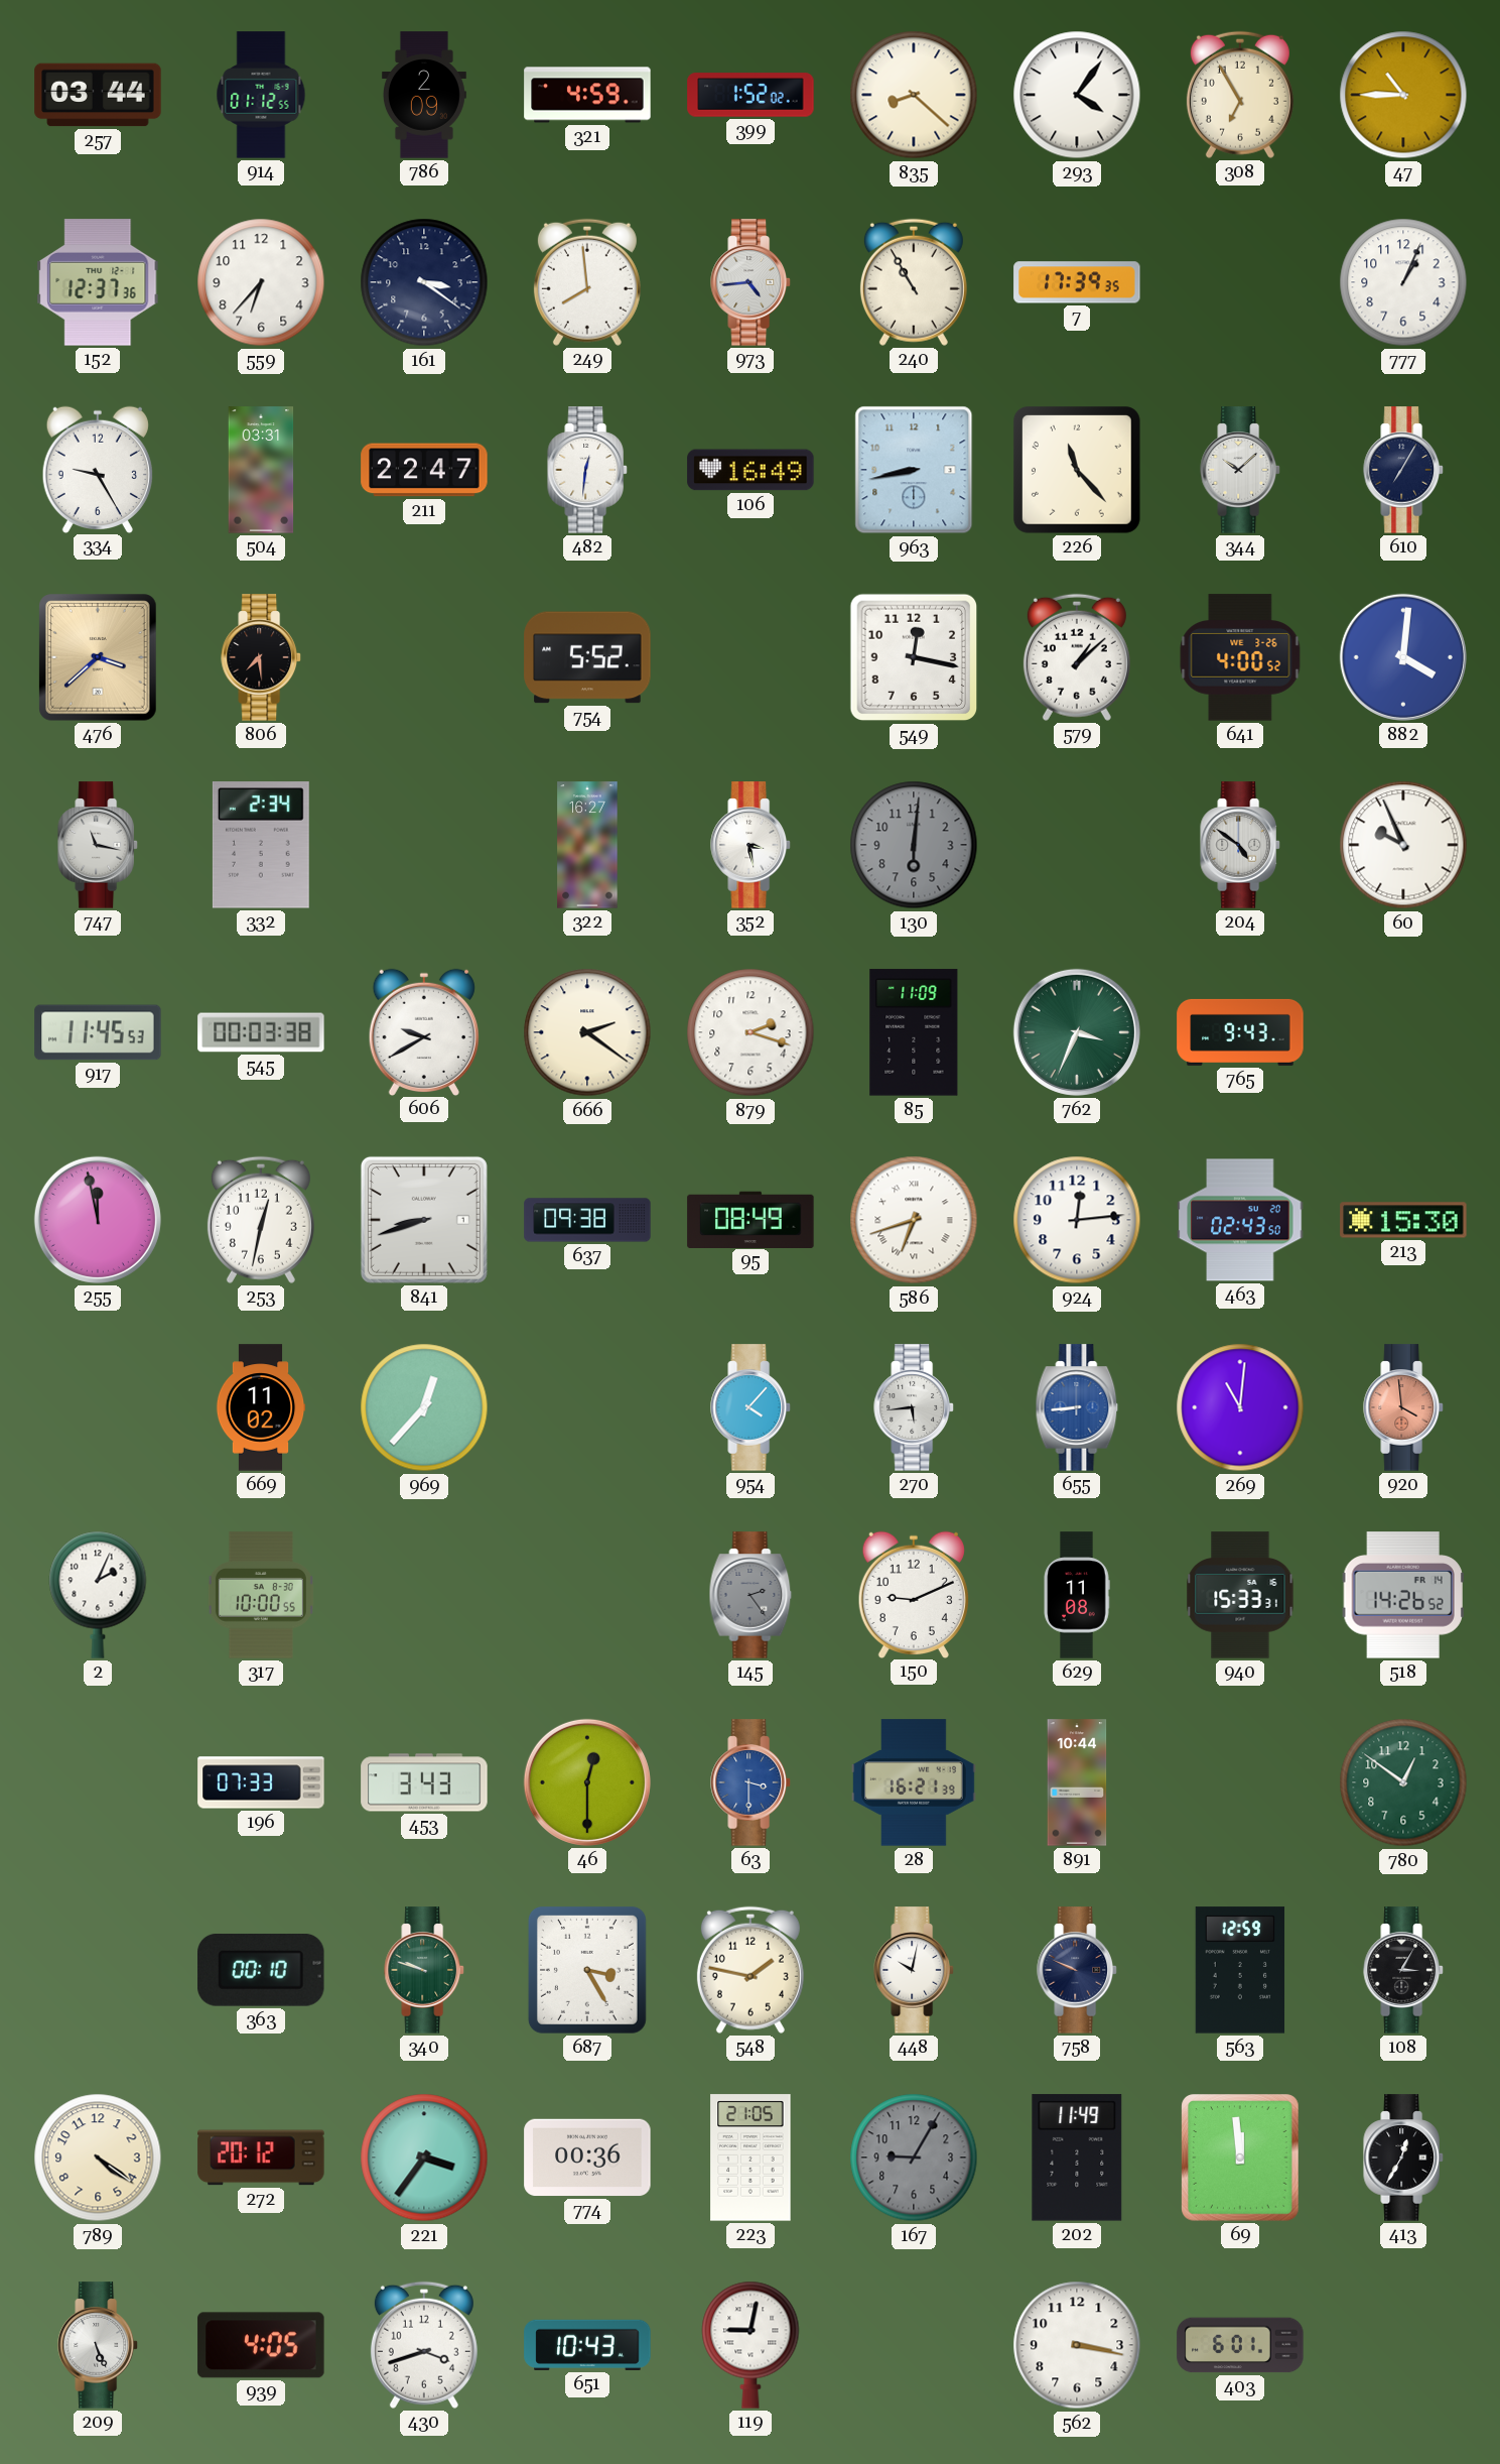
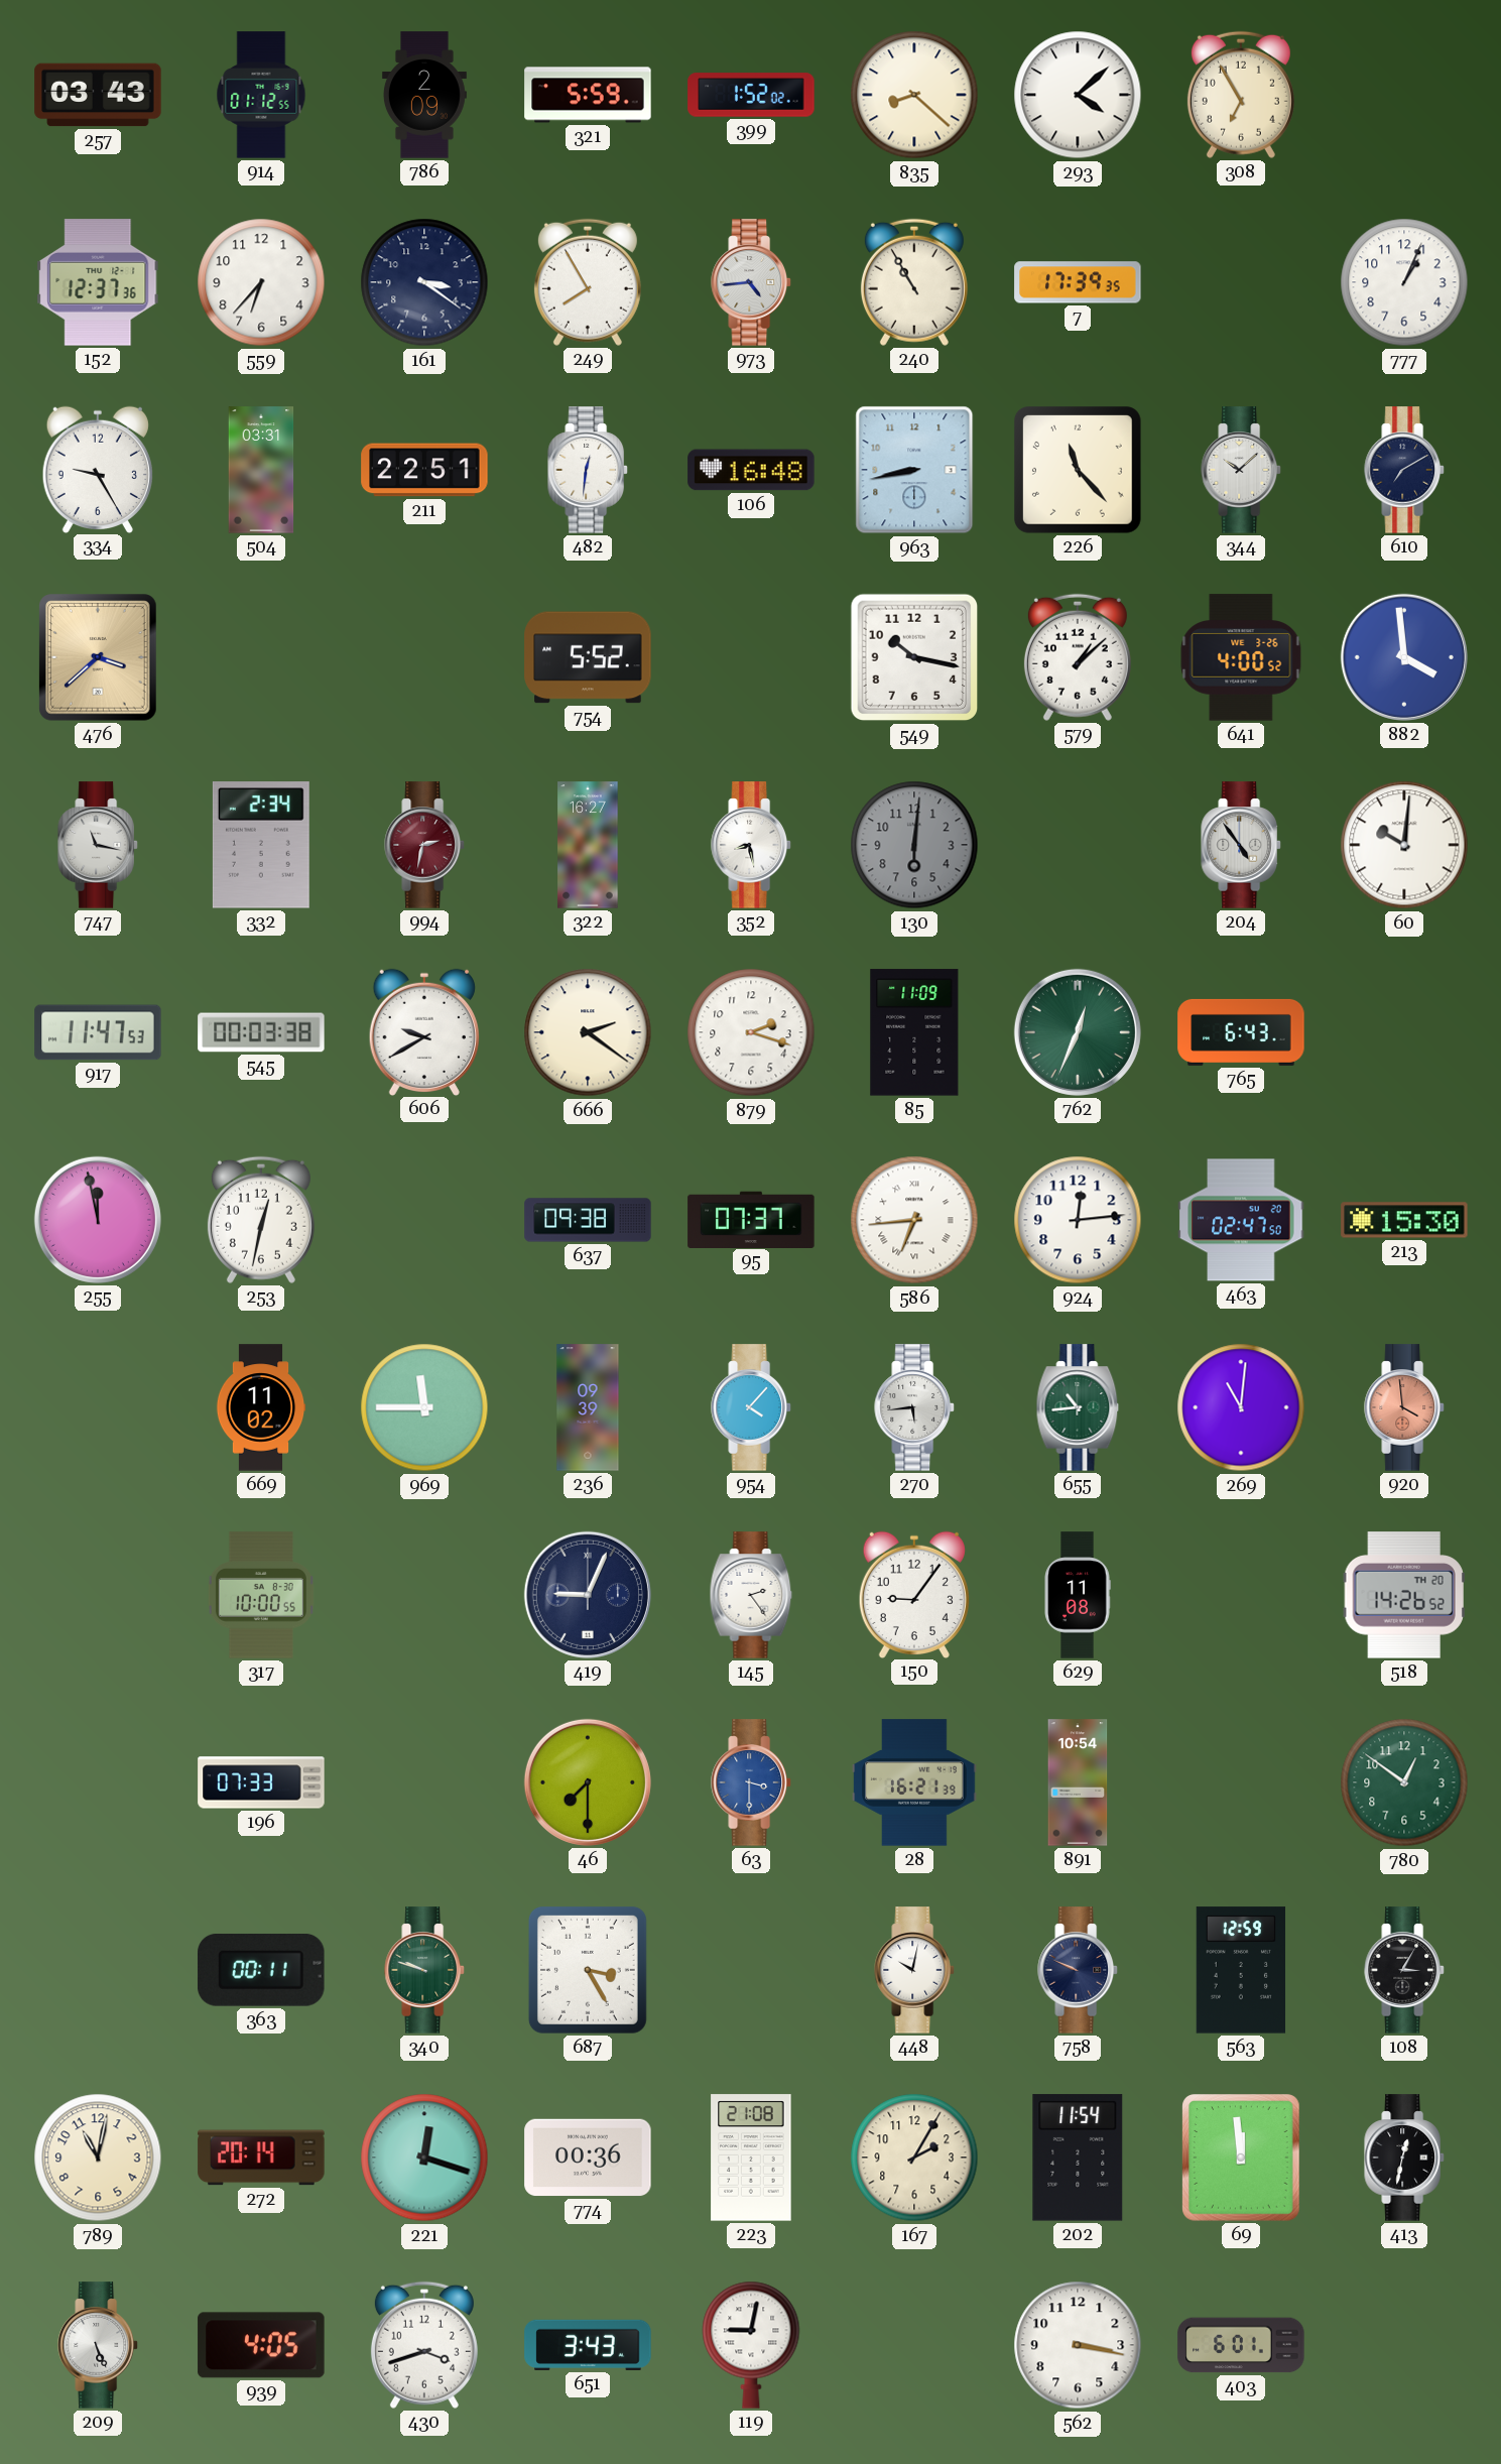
257: 03:44 -> 03:43 (98, 95)
321: 4:59 -> 5:59 (588, 95)
293: 4:06 -> 4:08 (1078, 95)
47: 10:45 -> none (1403, 95)
249: 7:59 -> 7:55 (588, 282)
211: 22:47 -> 22:51 (424, 470)
106: 16:49 -> 16:48 (751, 470)
610: 7:05 -> 7:10 (1404, 470)
806: 7:29 -> none (261, 657)
549: 12:17 -> 10:17 (914, 657)
882: 4:01 -> 3:59 (1404, 657)
994: none -> 2:32 (424, 845)
352: 3:28 -> 8:28 (751, 845)
204: 4:51 -> 4:54 (1241, 845)
60: 9:56 -> 10:01 (1404, 845)
917: 11:45 -> 11:47 (98, 1032)
762: 3:34 -> 12:34 (1078, 1032)
765: 9:43 -> 6:43 (1241, 1032)
841: 8:42 -> none (424, 1220)
95: 08:49 -> 07:37 (751, 1219)
586: 6:42 -> 6:44 (914, 1220)
463: 02:43 -> 02:47 (1241, 1220)
969: 12:37 -> 11:45 (424, 1407)
236: none -> 09:39 (588, 1407)
655: 8:44 -> 10:44 (1078, 1407)
655 dial: blue -> green (1078, 1407)
2: 2:04 -> none (98, 1595)
419: none -> 9:04 (588, 1595)
145 dial: grey -> white (751, 1595)
150: 9:11 -> 9:06 (914, 1594)
940: 15:33 -> none (1240, 1595)
518 date: FR 14 -> TH 20 (1404, 1595)
453: 3:43 -> none (424, 1782)
46: 12:30 -> 7:30 (588, 1782)
891: 10:44 -> 10:54 (1078, 1782)
363: 00:10 -> 00:11 (261, 1970)
548: 1:47 -> none (751, 1970)
789: 4:21 -> 11:02 (98, 2158)
272: 20:12 -> 20:14 (261, 2158)
221: 3:36 -> 12:18 (424, 2158)
223: 21:05 -> 21:08 (751, 2158)
167: 9:05 -> 2:05 (914, 2158)
167 dial: grey -> cream (914, 2158)
202: 11:49 -> 11:54 (1078, 2158)
413: 12:35 -> 12:32 (1404, 2158)
651: 10:43 -> 3:43 (588, 2345)
